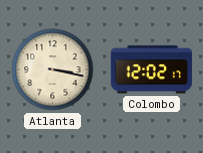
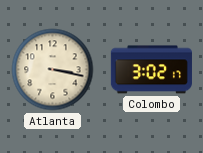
Colombo: 12:02 -> 3:02 (151, 70)
